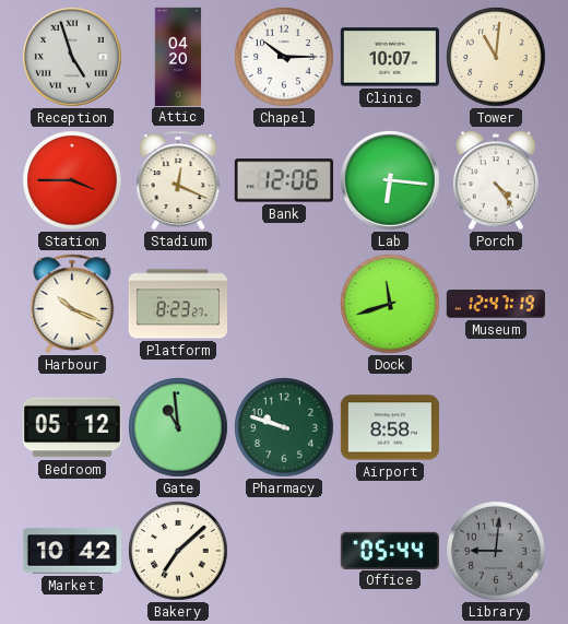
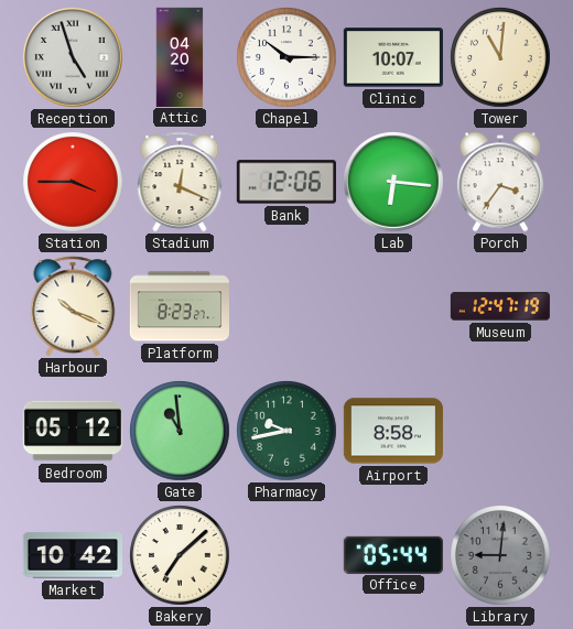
Porch: 4:24 -> 3:36 (500, 182)
Dock: 11:42 -> none (390, 304)
Pharmacy: 9:48 -> 9:43 (286, 431)
